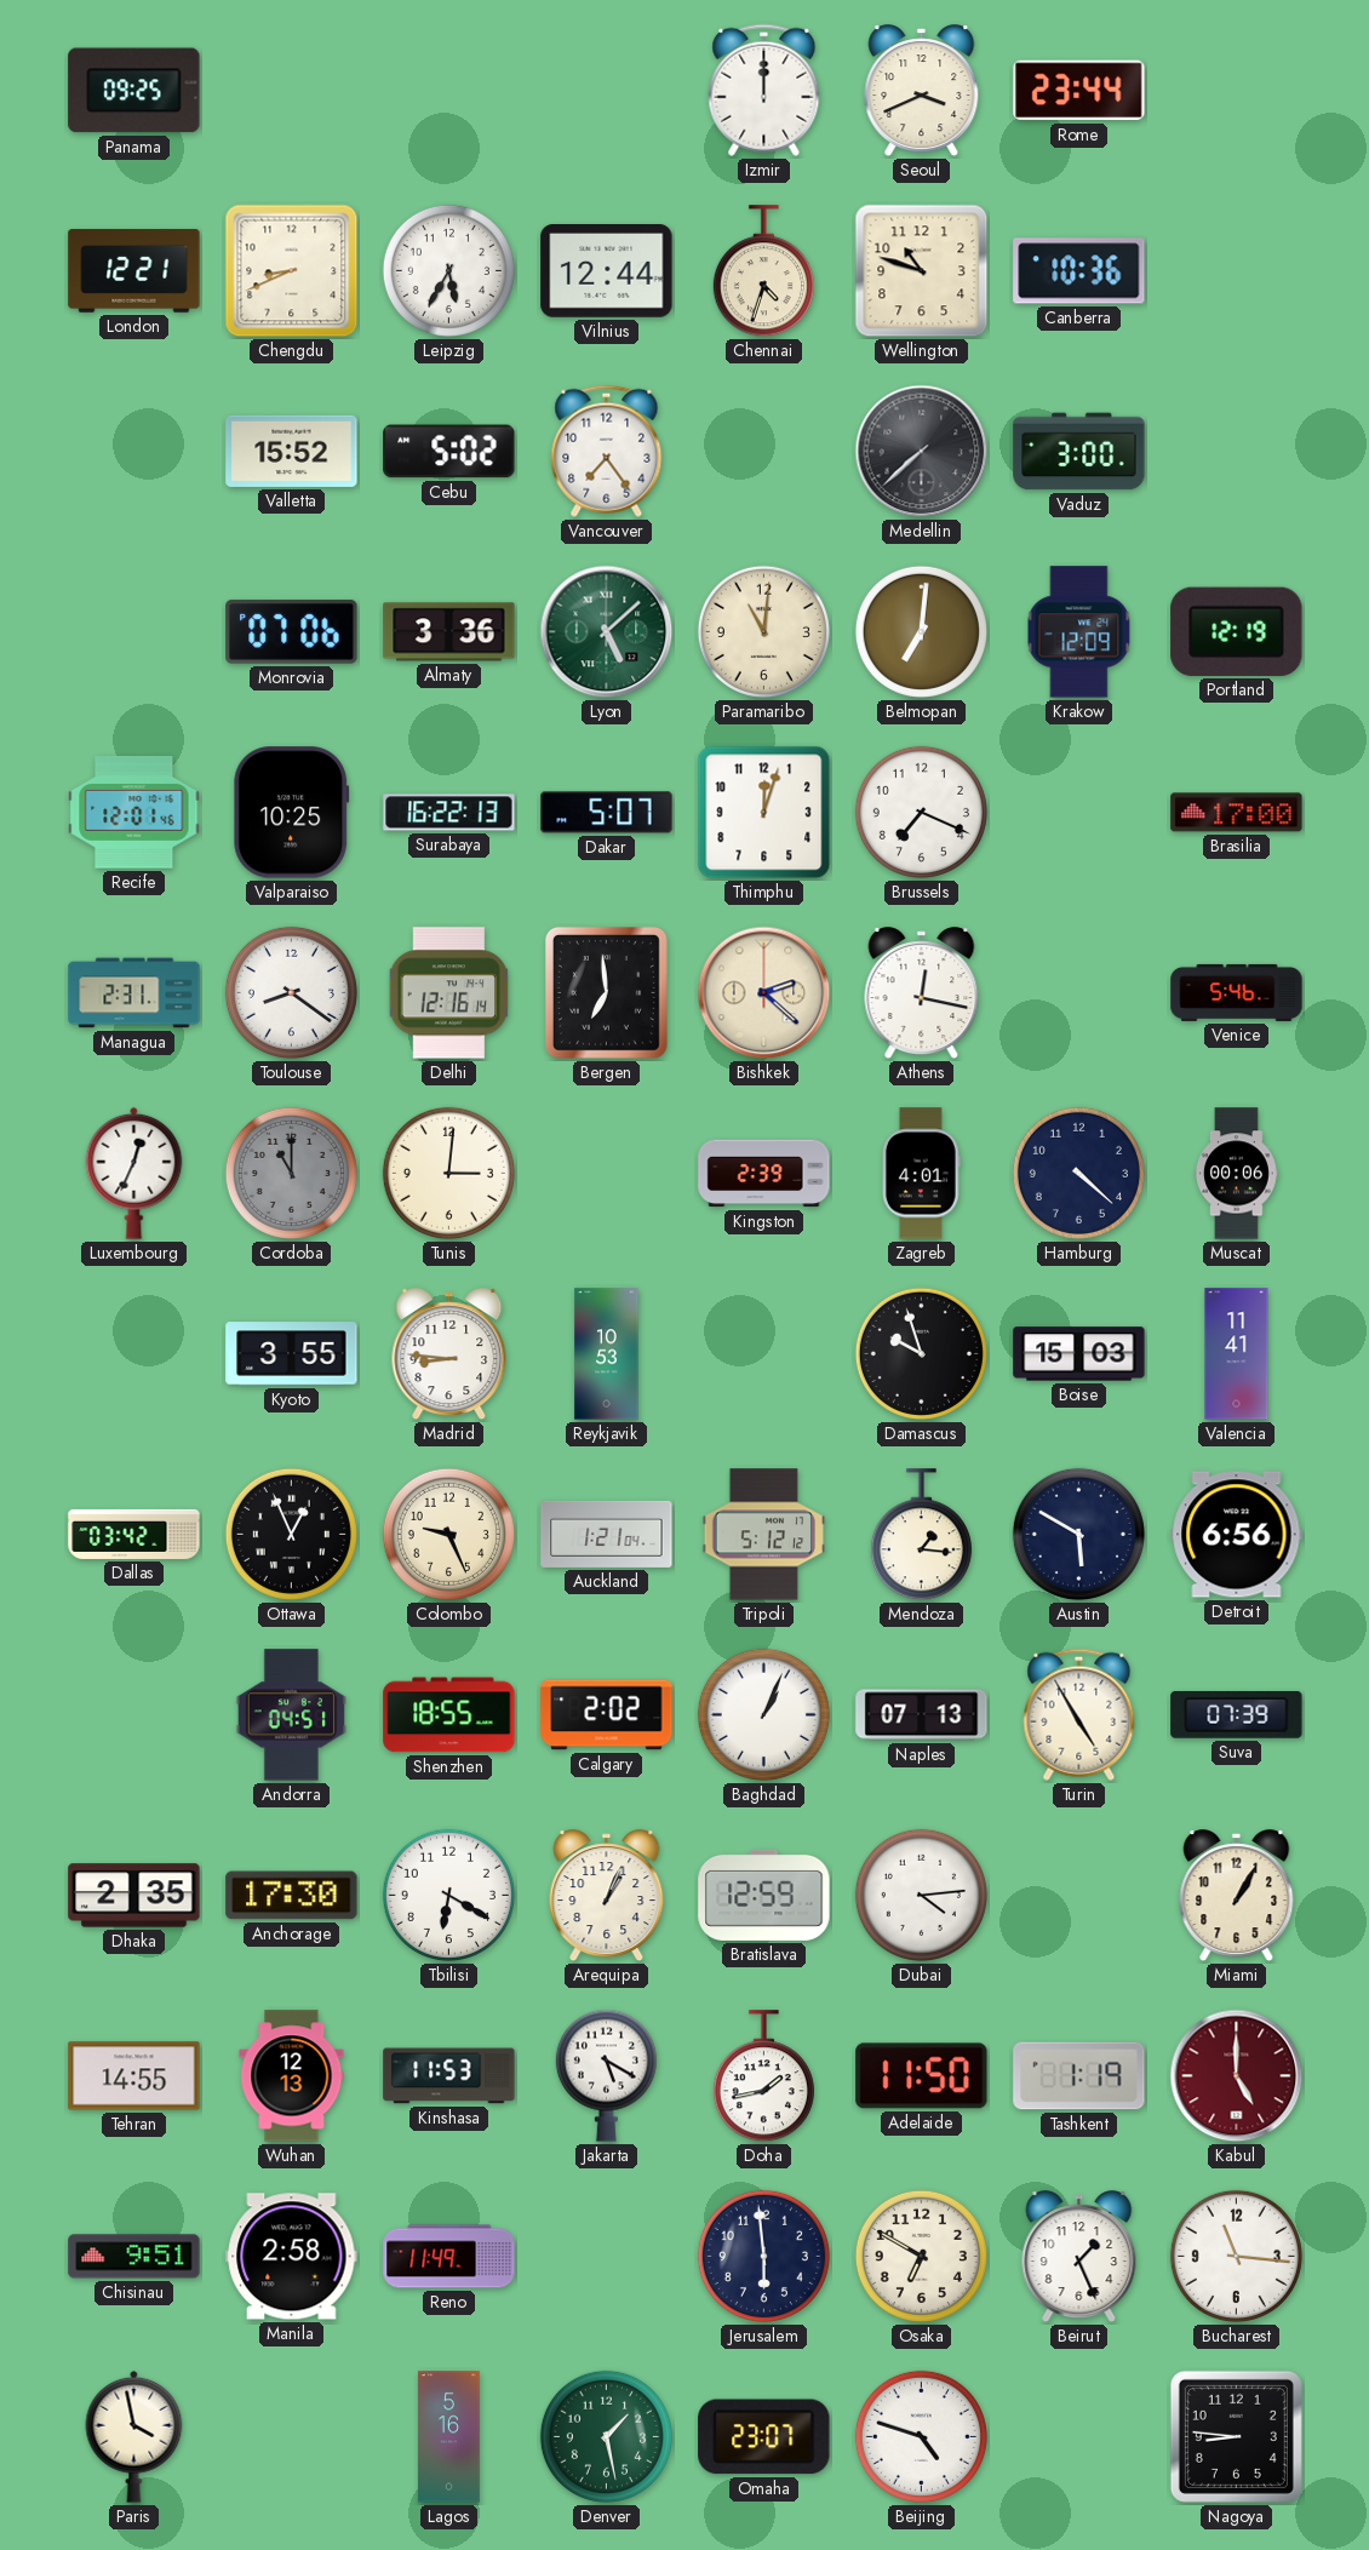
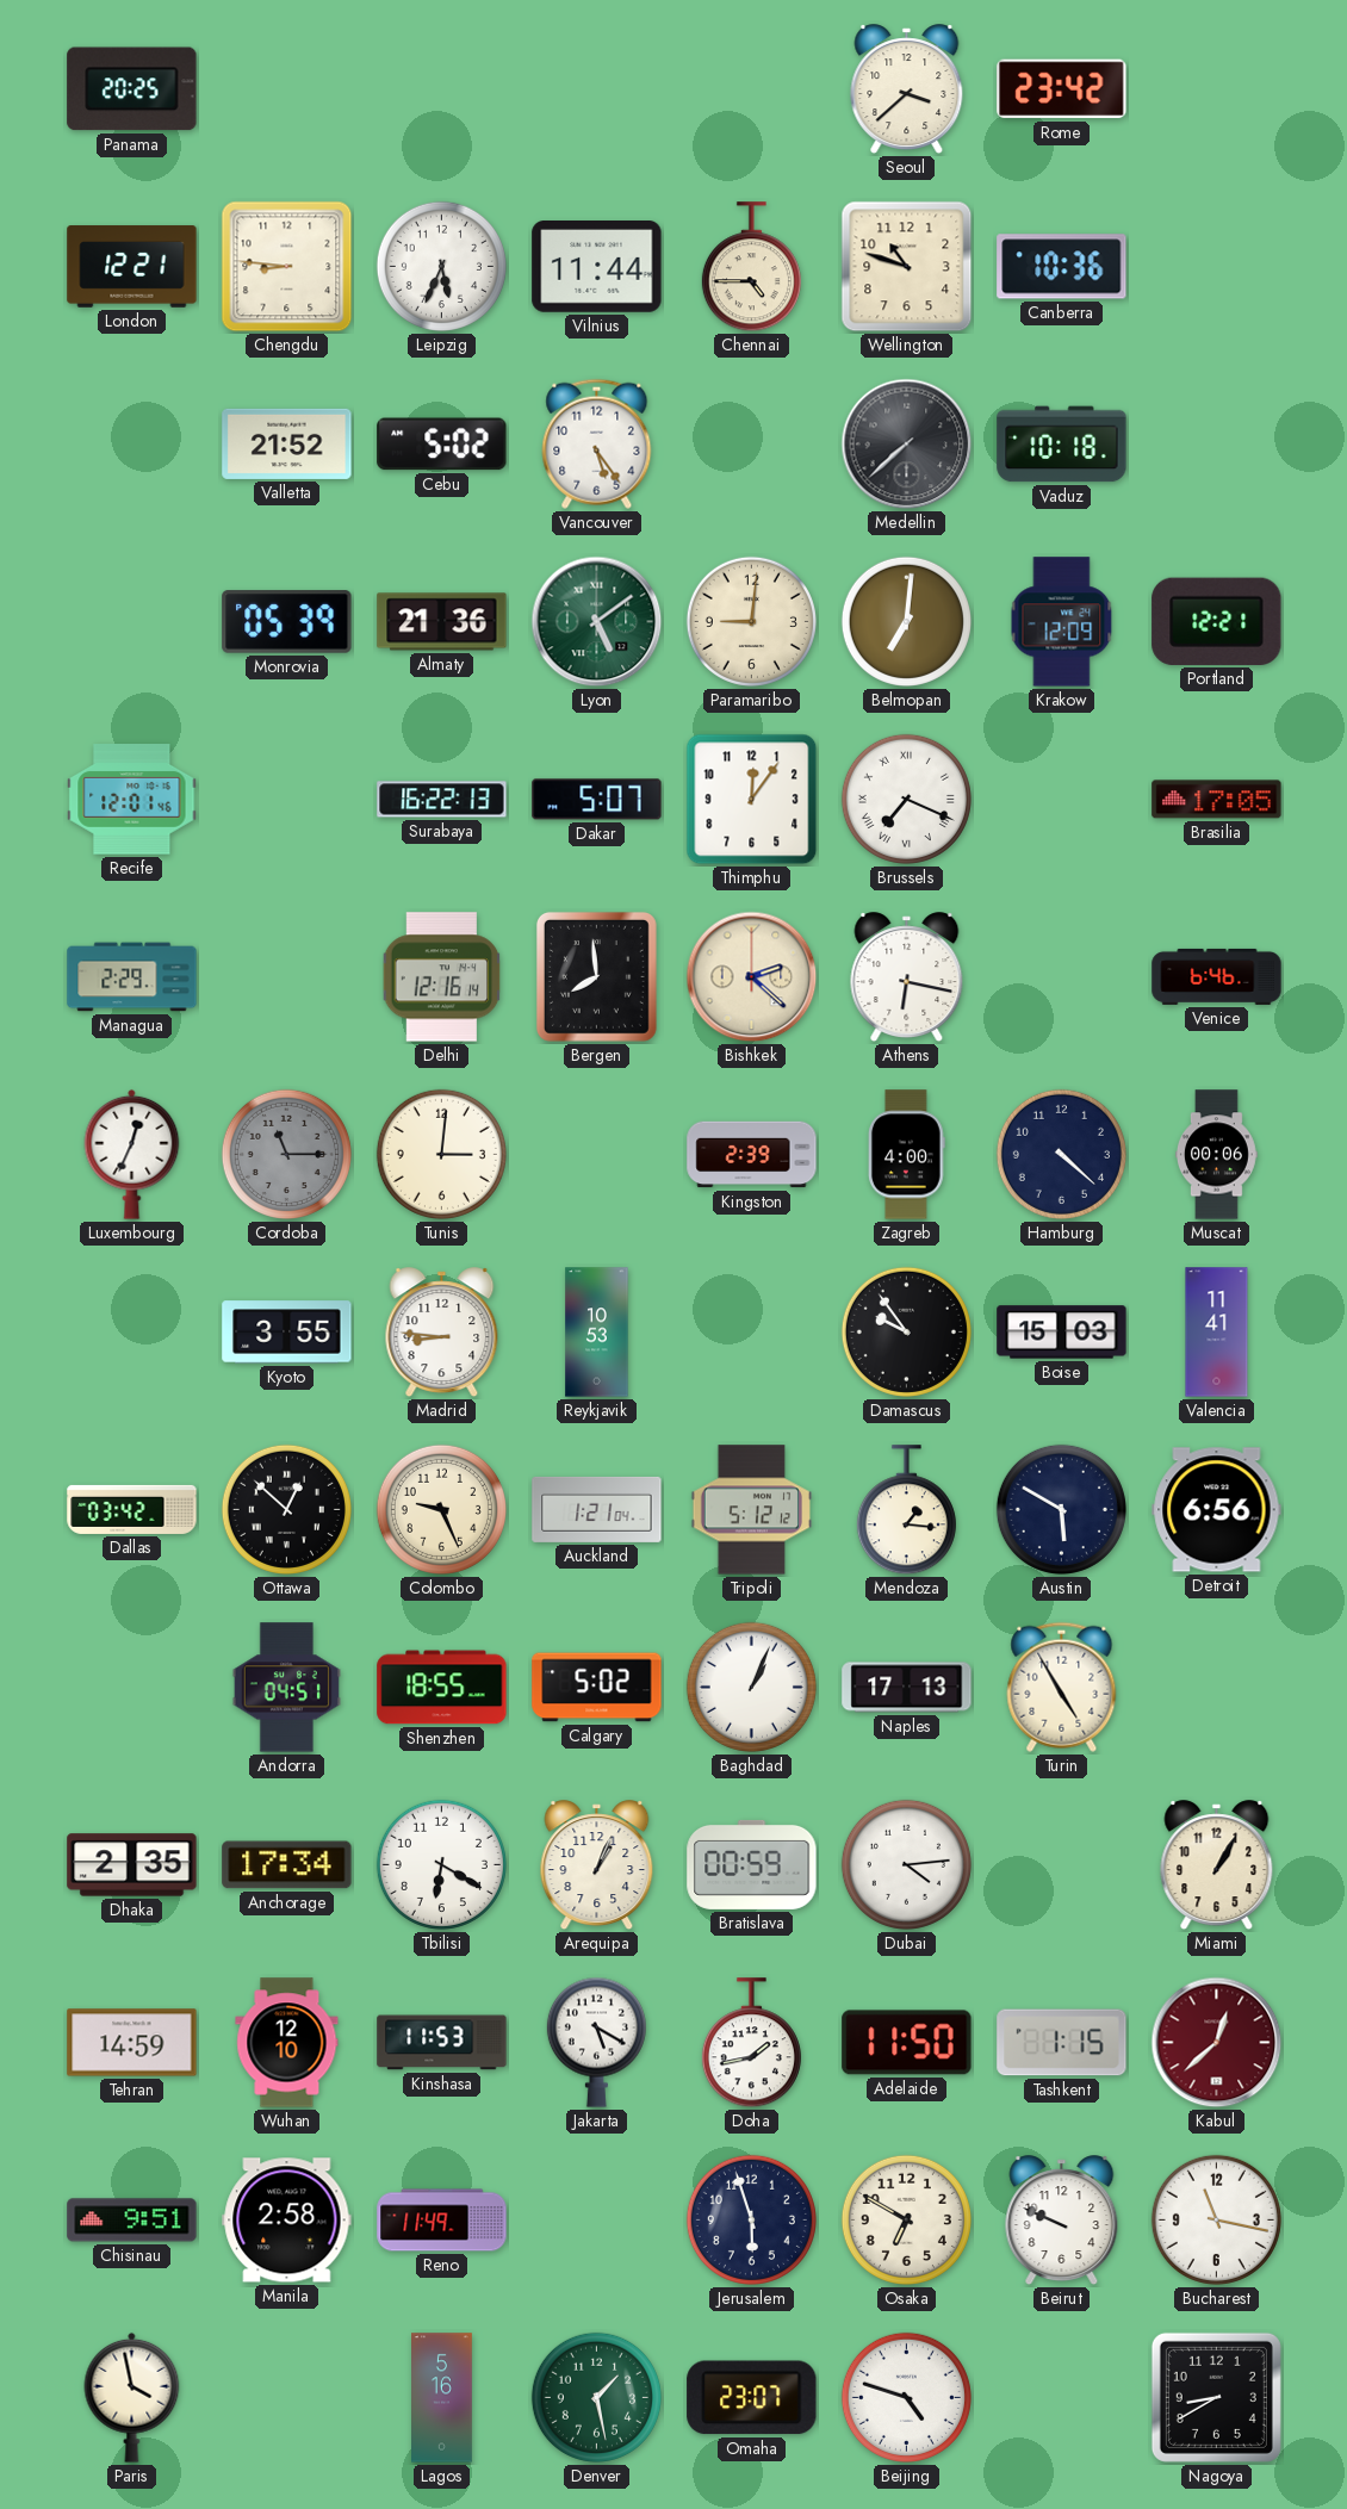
Panama: 09:25 -> 20:25 (132, 89)
Izmir: 12:00 -> none (764, 90)
Seoul: 3:41 -> 3:38 (907, 89)
Rome: 23:44 -> 23:42 (1062, 89)
Chengdu: 8:41 -> 8:46 (287, 267)
Leipzig: 5:35 -> 5:34 (441, 266)
Vilnius: 12:44 -> 11:44 (597, 267)
Chennai: 4:33 -> 4:45 (751, 267)
Valletta: 15:52 -> 21:52 (287, 443)
Vancouver: 7:24 -> 5:24 (597, 443)
Vaduz: 3:00 -> 10:18 (1062, 445)
Monrovia: 07:06 -> 05:39 (287, 622)
Almaty: 3:36 -> 21:36 (442, 622)
Lyon: 5:08 -> 5:09 (597, 622)
Paramaribo: 11:01 -> 9:01 (751, 621)
Portland: 12:19 -> 12:21 (1217, 621)
Valparaiso: 10:25 -> none (292, 813)
Thimphu: 12:03 -> 12:06 (752, 800)
Brussels numerals: Arabic -> Roman (906, 799)
Brasilia: 17:00 -> 17:05 (1217, 800)
Managua: 2:31 -> 2:29 (132, 977)
Toulouse: 8:21 -> none (291, 992)
Bergen: 6:59 -> 7:59 (596, 976)
Athens: 12:17 -> 6:17 (907, 977)
Venice: 5:46 -> 6:46 (1217, 976)
Cordoba: 11:00 -> 11:15 (286, 1154)
Zagreb: 4:01 -> 4:00 (907, 1155)
Damascus: 9:57 -> 9:54 (906, 1331)
Ottawa: 12:56 -> 12:52 (286, 1509)
Calgary: 2:02 -> 5:02 (597, 1688)
Naples: 07:13 -> 17:13 (907, 1688)
Suva: 07:39 -> none (1237, 1715)
Anchorage: 17:30 -> 17:34 (287, 1865)
Bratislava: 12:59 -> 00:59 (752, 1864)
Tehran: 14:55 -> 14:59 (132, 2043)
Wuhan: 12:13 -> 12:10 (287, 2043)
Tashkent: 1:19 -> 1:15 (1062, 2043)
Kabul: 5:00 -> 12:38 (1217, 2043)
Jerusalem: 5:59 -> 5:57 (751, 2219)
Beirut: 1:26 -> 9:49 (1062, 2221)
Bucharest: 11:16 -> 11:17 (1216, 2219)
Nagoya: 8:46 -> 8:40 (1216, 2397)
